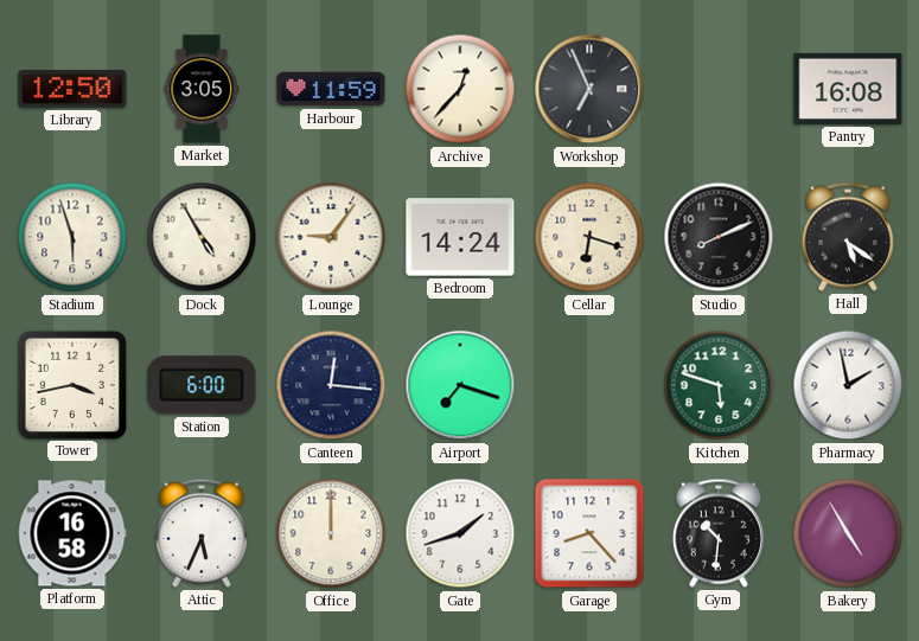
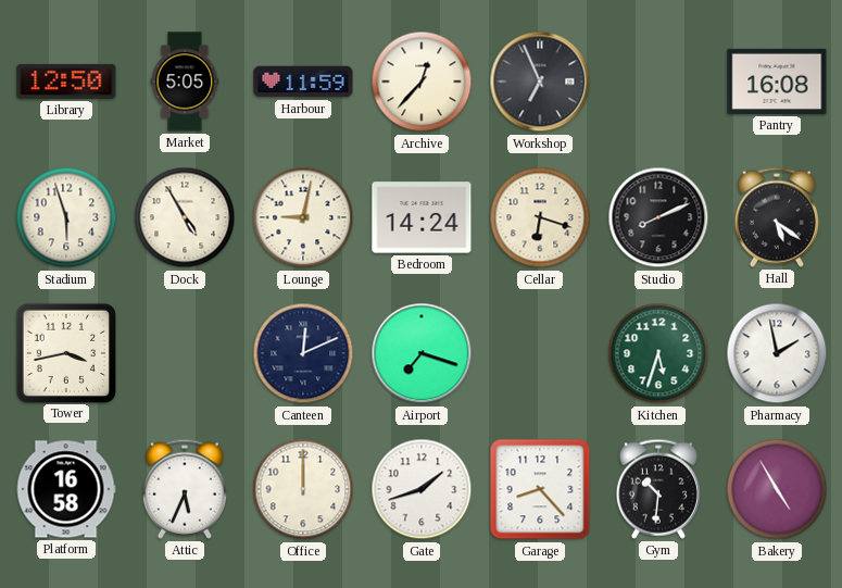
Market: 3:05 -> 5:05 (185, 82)
Lounge: 9:06 -> 9:02 (303, 217)
Station: 6:00 -> none (202, 385)
Canteen: 12:16 -> 12:11 (303, 353)
Kitchen: 5:48 -> 5:33 (658, 353)
